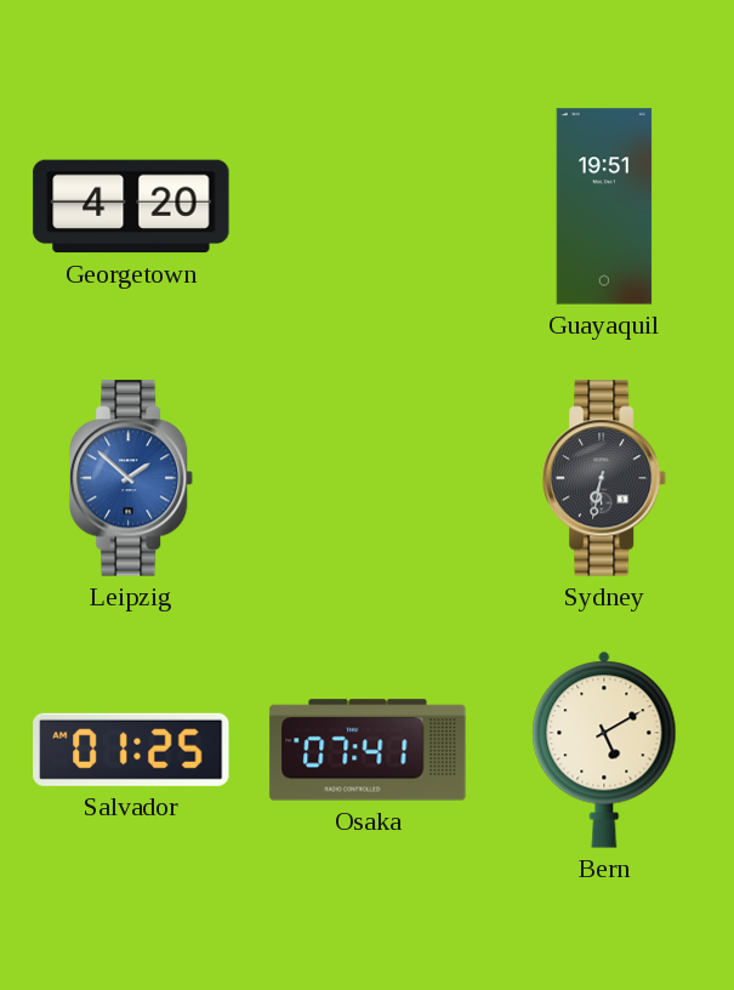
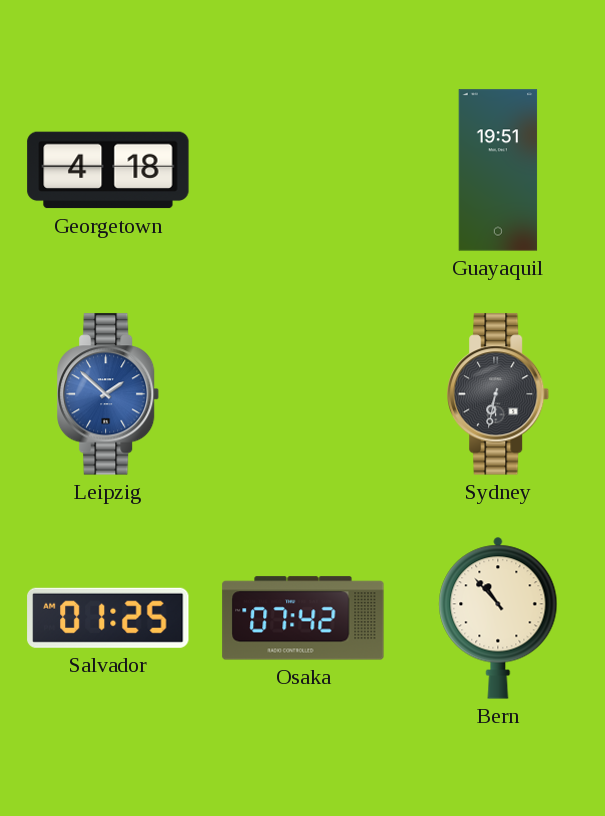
Georgetown: 4:20 -> 4:18 (108, 170)
Osaka: 07:41 -> 07:42 (303, 618)
Bern: 5:10 -> 10:53 (498, 618)
